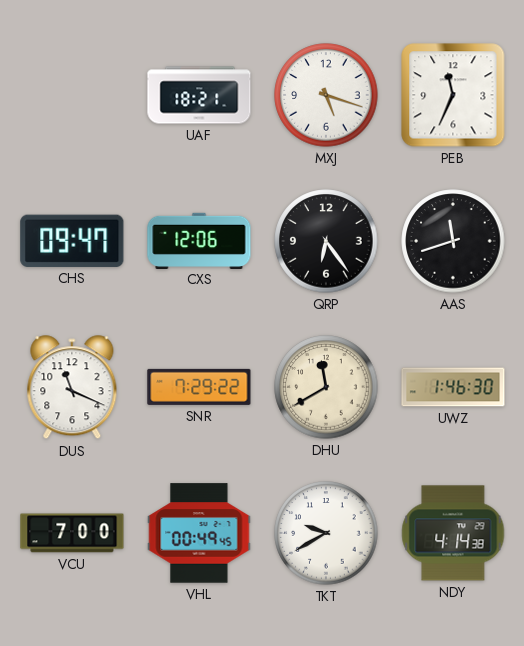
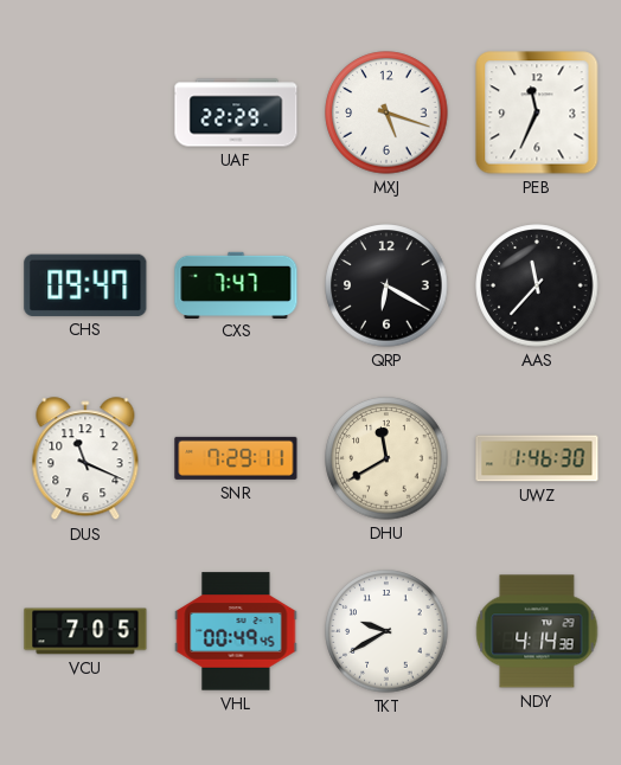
UAF: 18:21 -> 22:29 (236, 112)
CXS: 12:06 -> 7:47 (236, 284)
QRP: 6:24 -> 6:20 (386, 285)
AAS: 11:42 -> 11:37 (537, 285)
SNR: 7:29:22 -> 7:29:11 (236, 458)
VCU: 7:00 -> 7:05 (85, 631)
